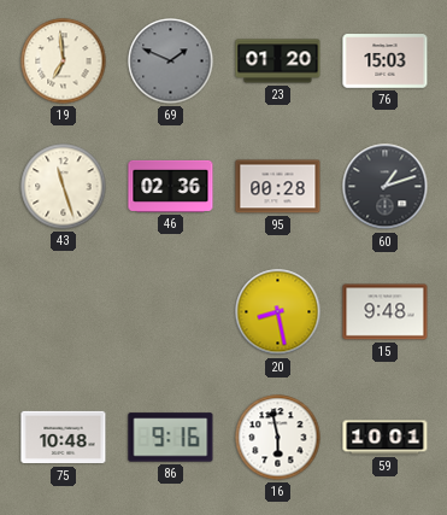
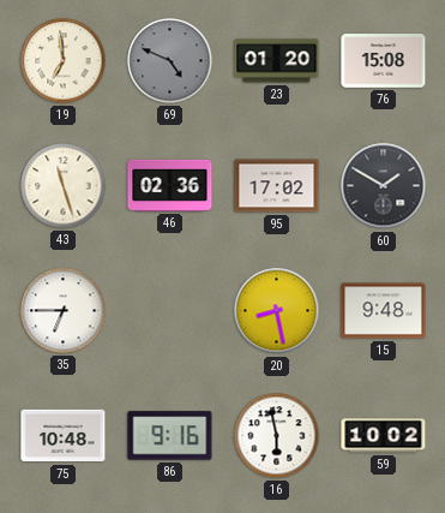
69: 1:49 -> 4:49 (170, 61)
76: 15:03 -> 15:08 (384, 61)
95: 00:28 -> 17:02 (277, 186)
60: 1:12 -> 1:50 (384, 186)
35: none -> 6:45 (64, 311)
59: 10:01 -> 10:02 (384, 436)
